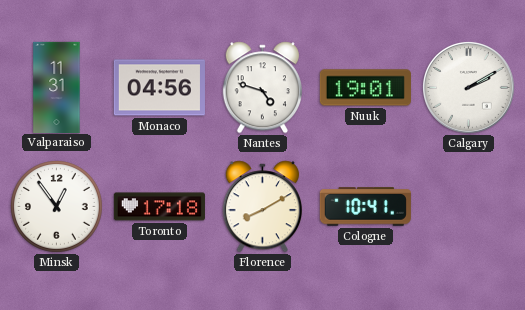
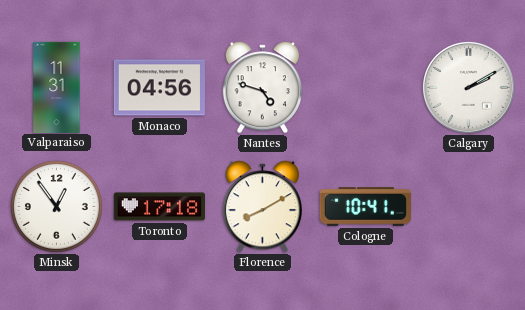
Nuuk: 19:01 -> none (365, 88)
